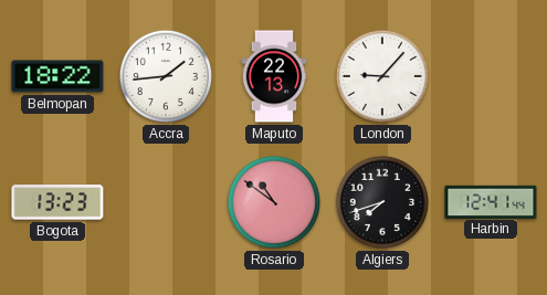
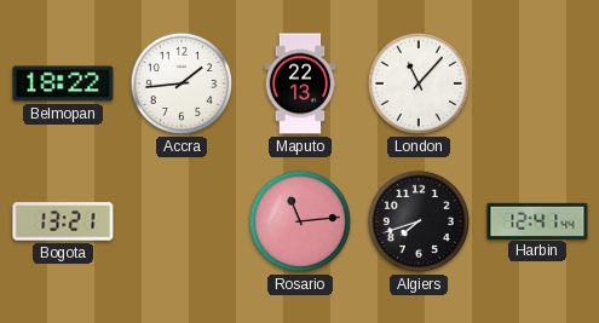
London: 9:07 -> 11:07 (419, 83)
Bogota: 13:23 -> 13:21 (63, 221)
Rosario: 10:51 -> 11:14 (300, 221)
